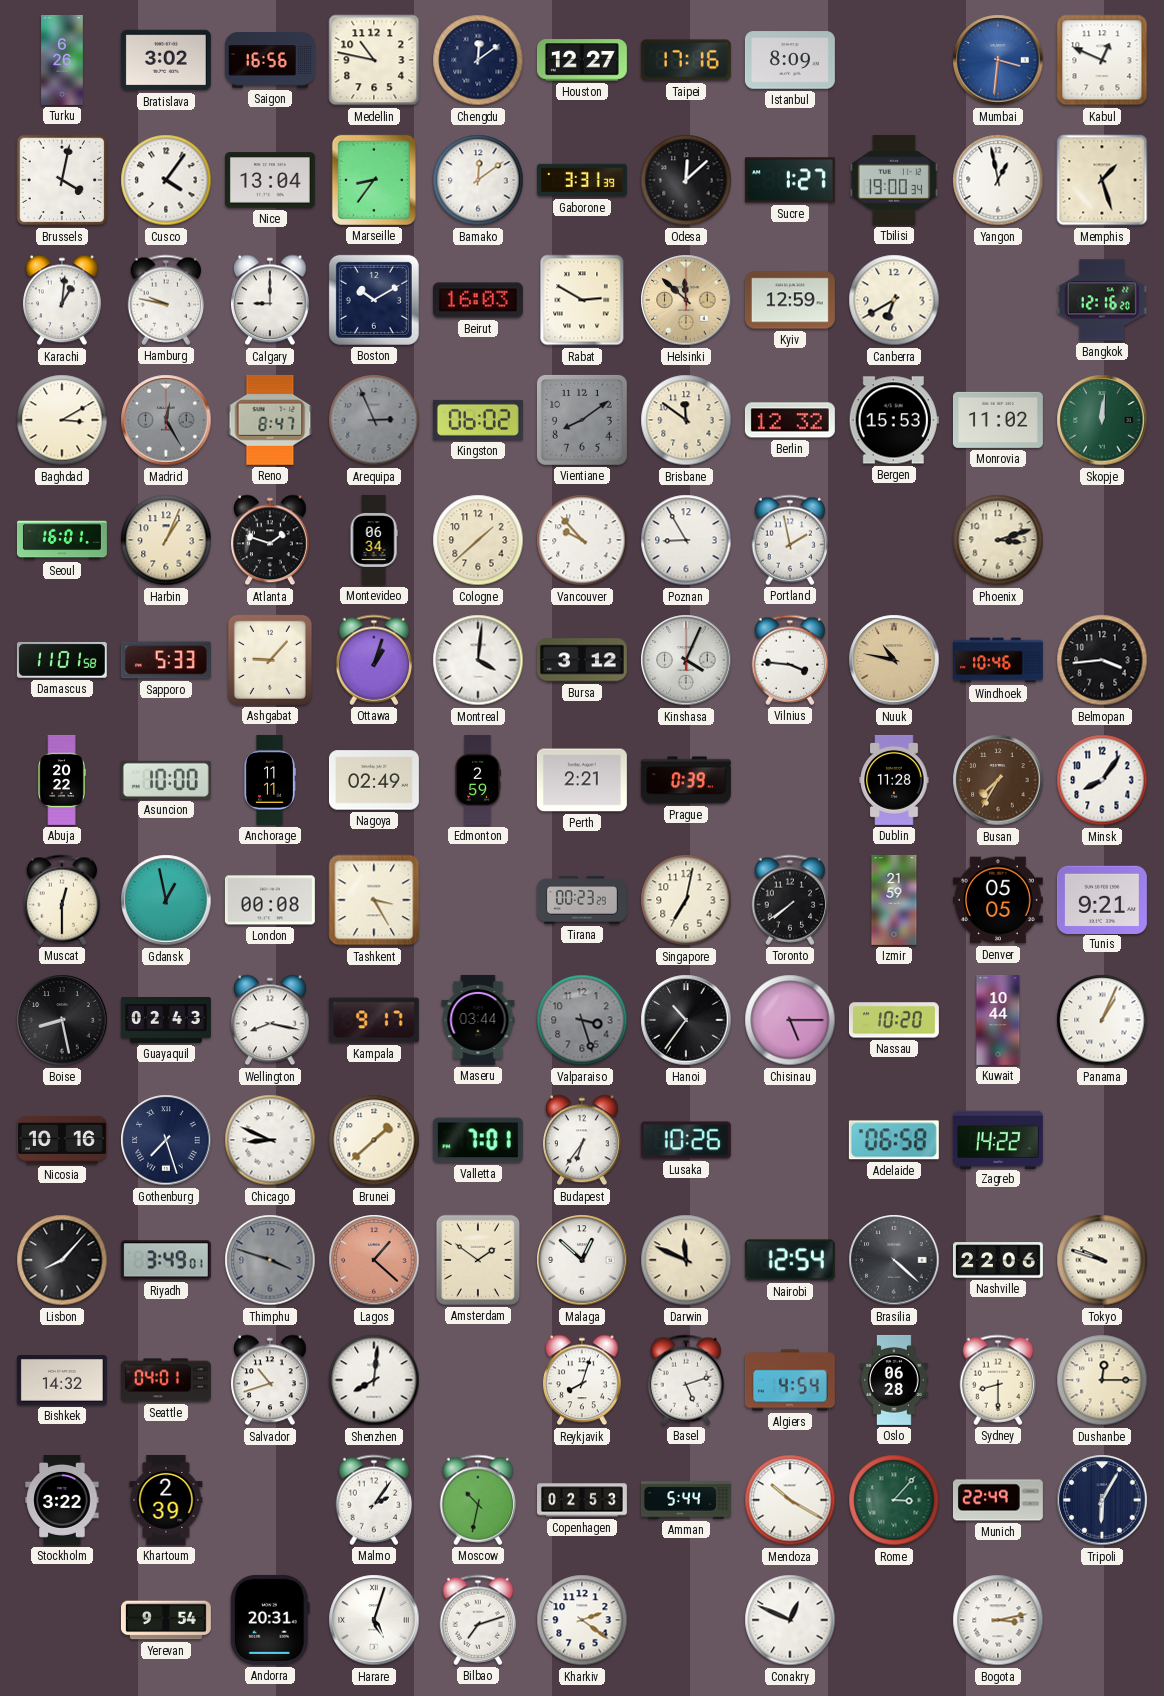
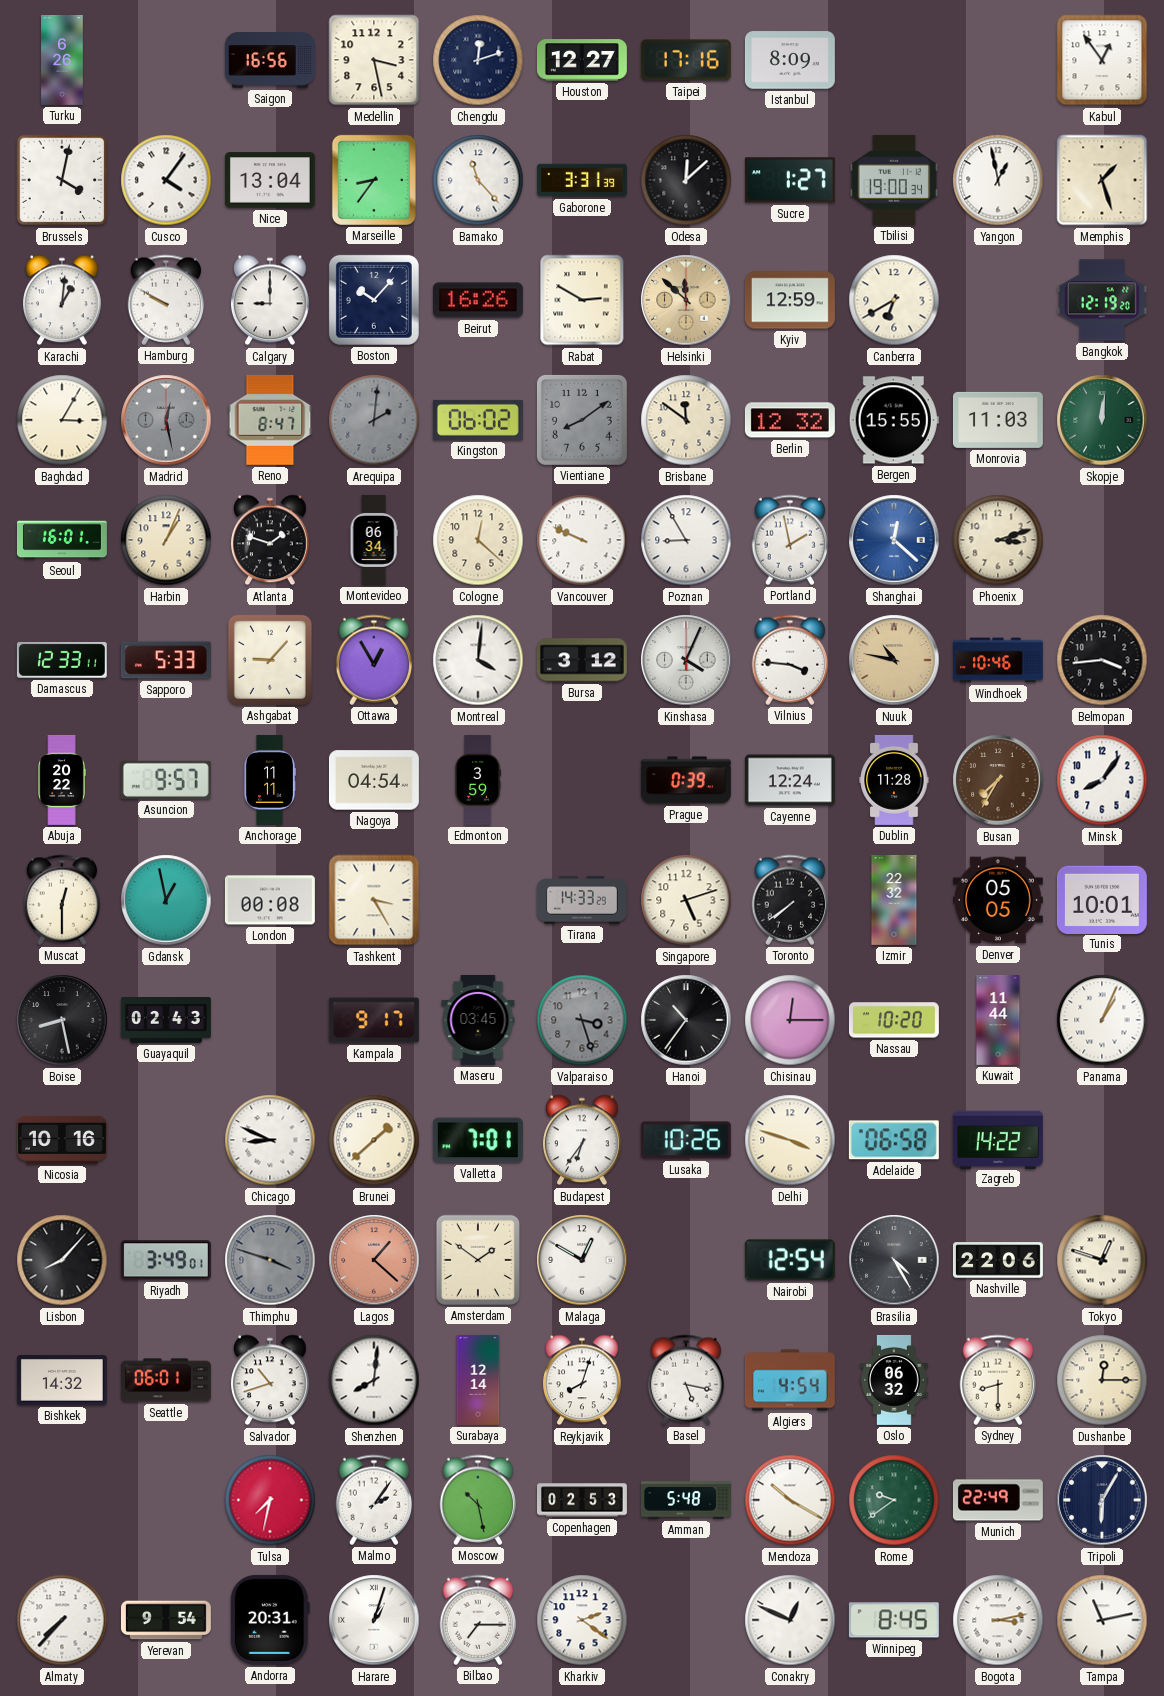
Bratislava: 3:02 -> none (166, 60)
Medellin: 10:47 -> 3:28 (374, 60)
Chengdu: 12:09 -> 12:12 (478, 60)
Mumbai: 3:31 -> none (998, 60)
Kabul: 12:49 -> 12:54 (1102, 60)
Bamako: 12:09 -> 11:23 (478, 180)
Hamburg: 9:47 -> 9:50 (166, 300)
Boston: 10:10 -> 10:07 (374, 300)
Beirut: 16:03 -> 16:26 (478, 300)
Bangkok: 12:16 -> 12:19 (1102, 300)
Baghdad: 3:10 -> 3:05 (62, 420)
Madrid: 12:25 -> 12:28 (166, 420)
Arequipa: 2:56 -> 2:01 (374, 420)
Bergen: 15:53 -> 15:55 (894, 420)
Monrovia: 11:02 -> 11:03 (998, 420)
Cologne: 1:38 -> 12:22 (478, 540)
Vancouver: 9:53 -> 9:49 (582, 540)
Shanghai: none -> 12:22 (894, 540)
Damascus: 11:01 -> 12:33 (62, 660)
Ottawa: 1:03 -> 12:55 (374, 660)
Asuncion: 10:00 -> 9:57 (166, 780)
Nagoya: 02:49 -> 04:54 (374, 780)
Edmonton: 2:59 -> 3:59 (478, 780)
Perth: 2:21 -> none (582, 780)
Cayenne: none -> 12:24 (790, 780)
Tirana: 00:23 -> 14:33 (582, 900)
Singapore: 7:02 -> 5:12 (686, 900)
Izmir: 21:59 -> 22:32 (894, 900)
Tunis: 9:21 -> 10:01 (1102, 899)
Wellington: 8:17 -> none (270, 1020)
Maseru: 03:44 -> 03:45 (478, 1020)
Chisinau: 5:15 -> 12:15 (790, 1020)
Kuwait: 10:44 -> 11:44 (998, 1020)
Gothenburg: 7:27 -> none (166, 1140)
Delhi: none -> 3:48 (790, 1140)
Malaga: 12:52 -> 12:50 (582, 1260)
Darwin: 11:49 -> none (686, 1260)
Brasilia: 4:22 -> 4:25 (894, 1260)
Tokyo: 9:48 -> 12:48 (1102, 1260)
Seattle: 04:01 -> 06:01 (166, 1380)
Surabaya: none -> 12:14 (478, 1380)
Basel: 5:12 -> 5:17 (686, 1380)
Oslo: 06:28 -> 06:32 (894, 1380)
Stockholm: 3:22 -> none (62, 1500)
Khartoum: 2:39 -> none (166, 1500)
Tulsa: none -> 7:32 (270, 1500)
Moscow: 10:32 -> 10:28 (478, 1500)
Amman: 5:44 -> 5:48 (686, 1500)
Rome: 3:07 -> 9:39 (894, 1500)
Almaty: none -> 7:37 (62, 1620)
Harare: 5:03 -> 1:03 (374, 1620)
Bilbao: 7:12 -> 7:15 (478, 1620)
Winnipeg: none -> 8:45 (894, 1620)
Tampa: none -> 11:13 (1102, 1620)
